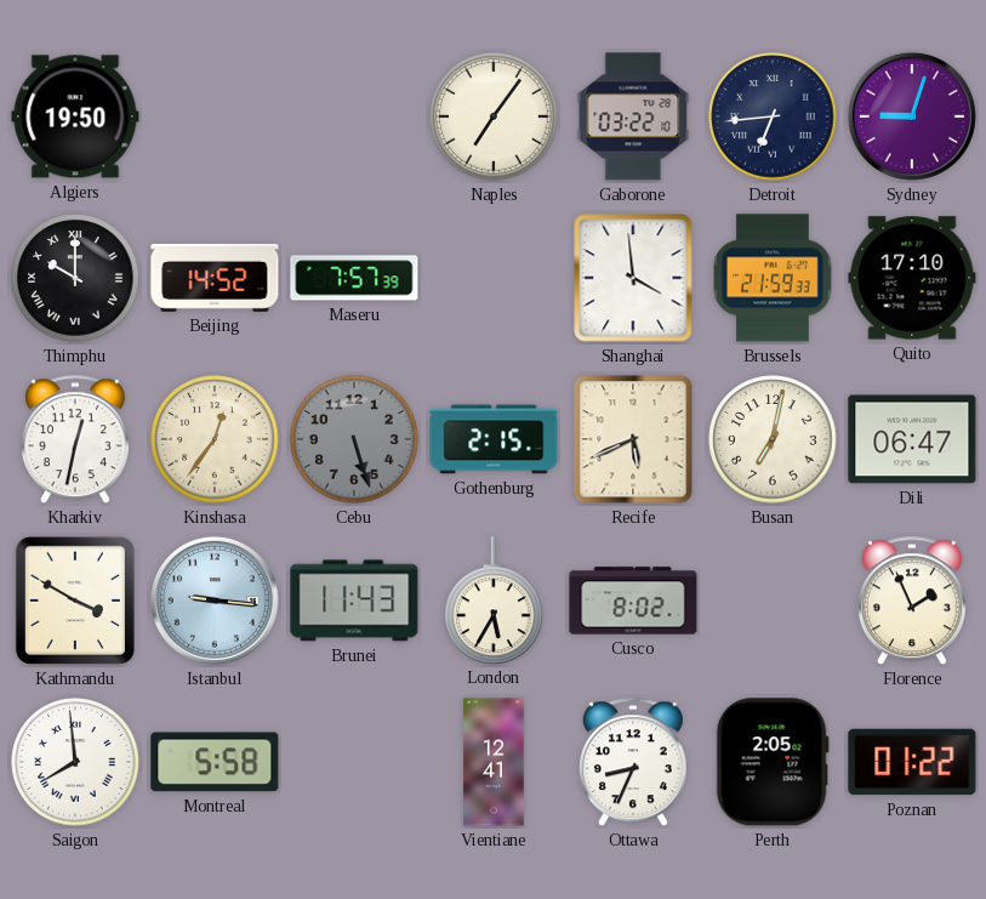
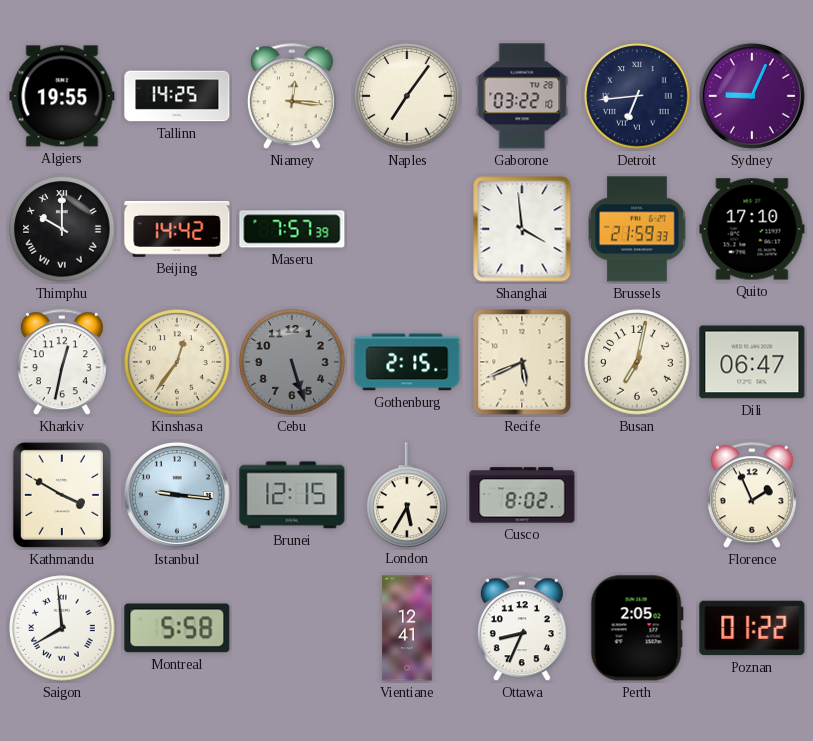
Algiers: 19:50 -> 19:55 (62, 96)
Tallinn: none -> 14:25 (177, 96)
Niamey: none -> 12:16 (292, 97)
Sydney: 9:03 -> 9:04 (752, 96)
Beijing: 14:52 -> 14:42 (177, 229)
Brunei: 11:43 -> 12:15 (292, 495)
